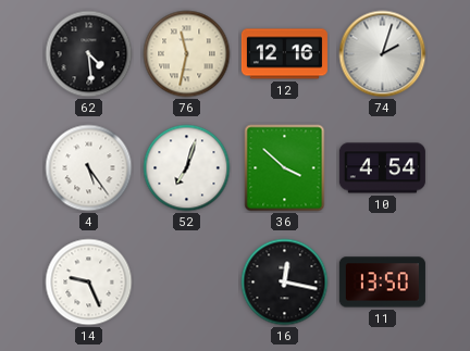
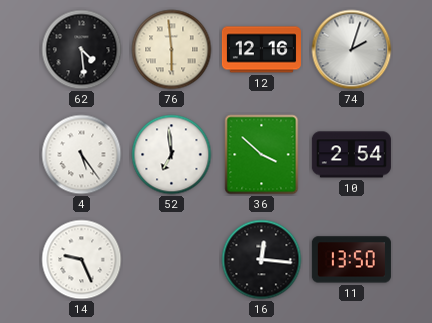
76: 11:32 -> 5:59 (172, 50)
52: 7:03 -> 6:59 (172, 155)
10: 4:54 -> 2:54 (351, 155)
16: 12:17 -> 12:16 (262, 260)
